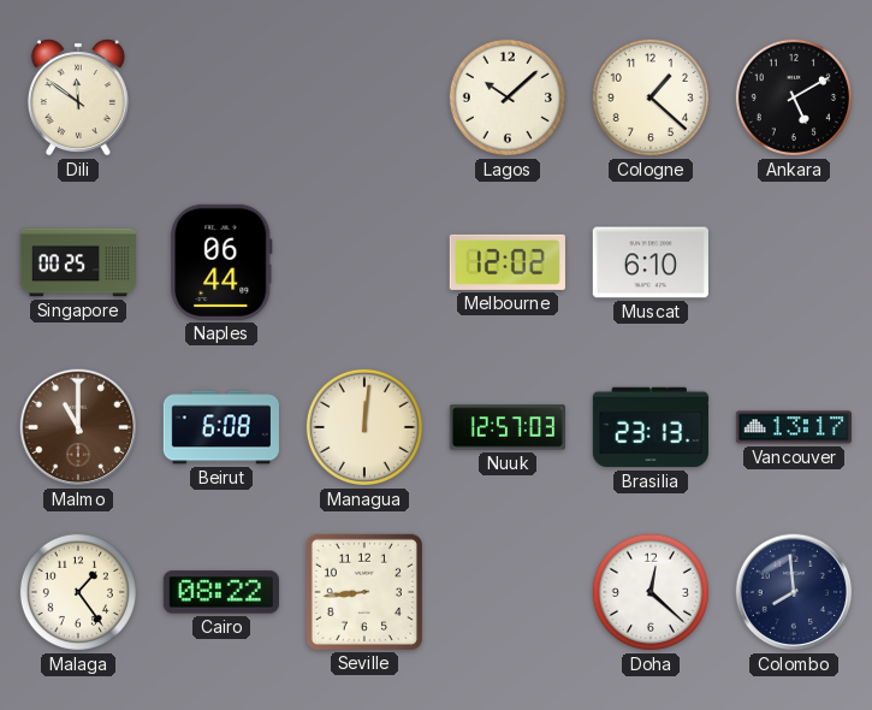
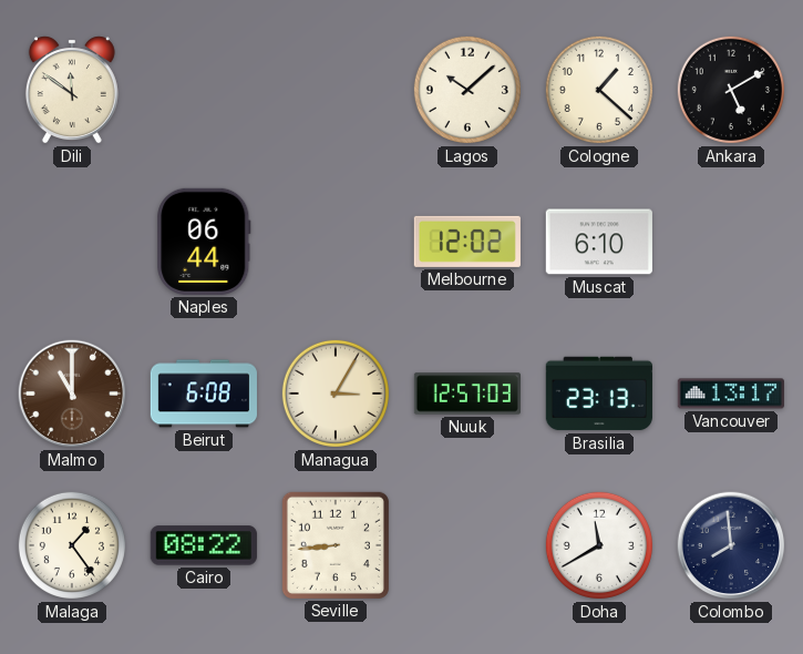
Singapore: 00:25 -> none (77, 262)
Managua: 12:01 -> 3:05 (336, 394)
Doha: 12:22 -> 11:40 (599, 545)
